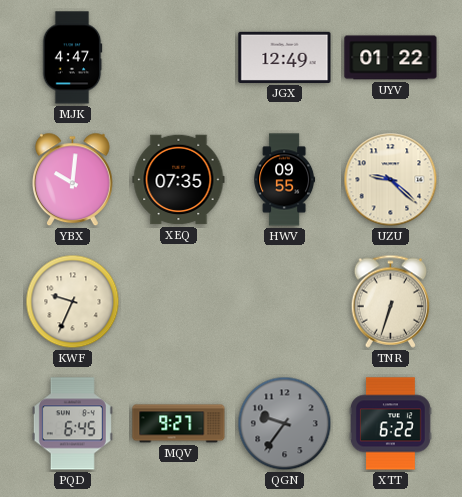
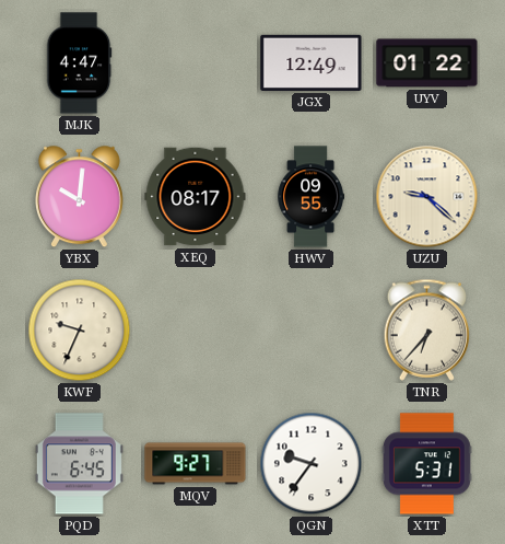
XEQ: 07:35 -> 08:17 (196, 197)
TNR: 6:33 -> 6:37 (427, 329)
QGN dial: grey -> white (312, 464)
XTT: 6:22 -> 5:31 (426, 464)
